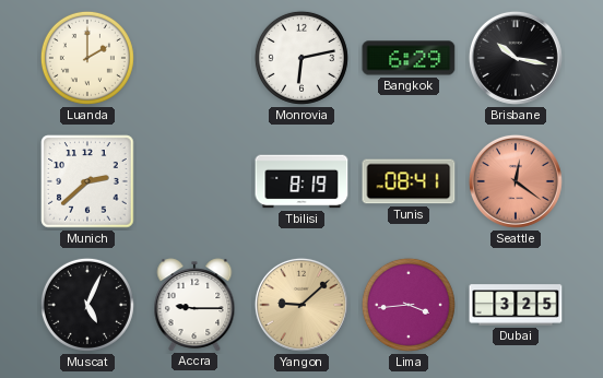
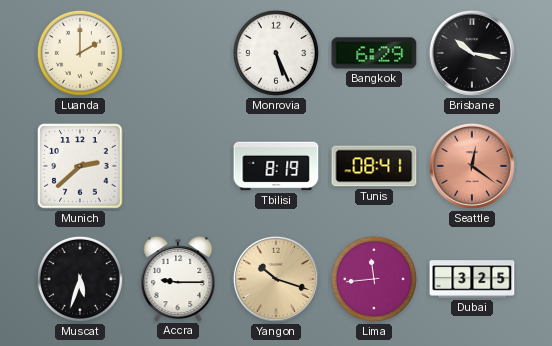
Monrovia: 6:13 -> 5:26 (276, 53)
Muscat: 5:04 -> 5:33 (80, 279)
Yangon: 9:08 -> 10:18 (276, 279)
Lima: 3:44 -> 11:44 (374, 279)
